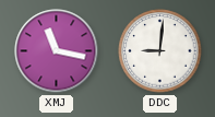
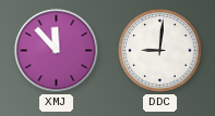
XMJ: 11:17 -> 11:53 (57, 51)
